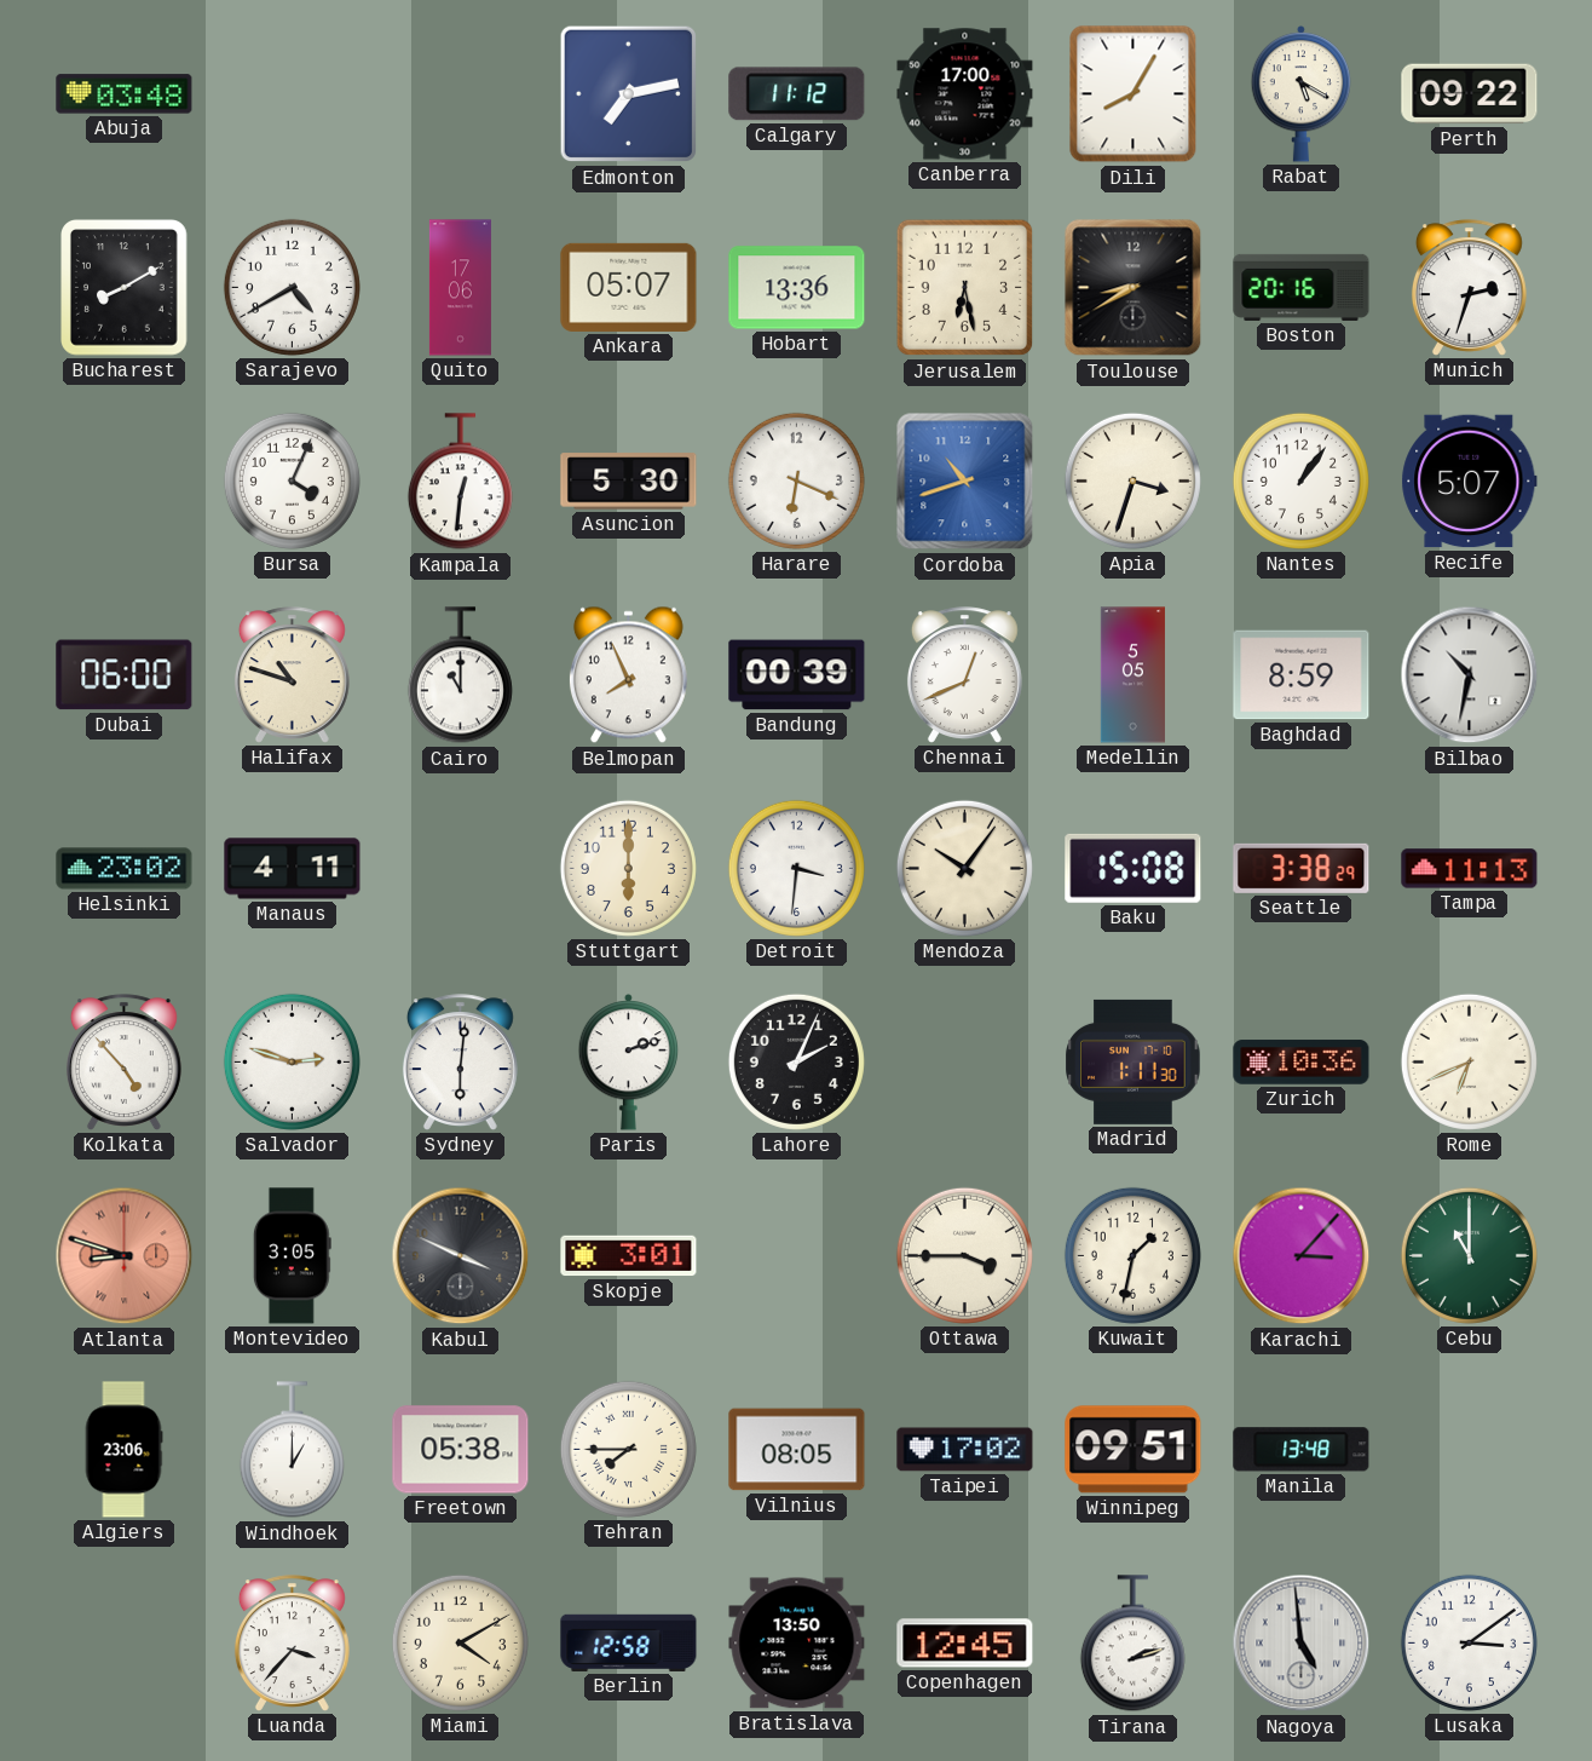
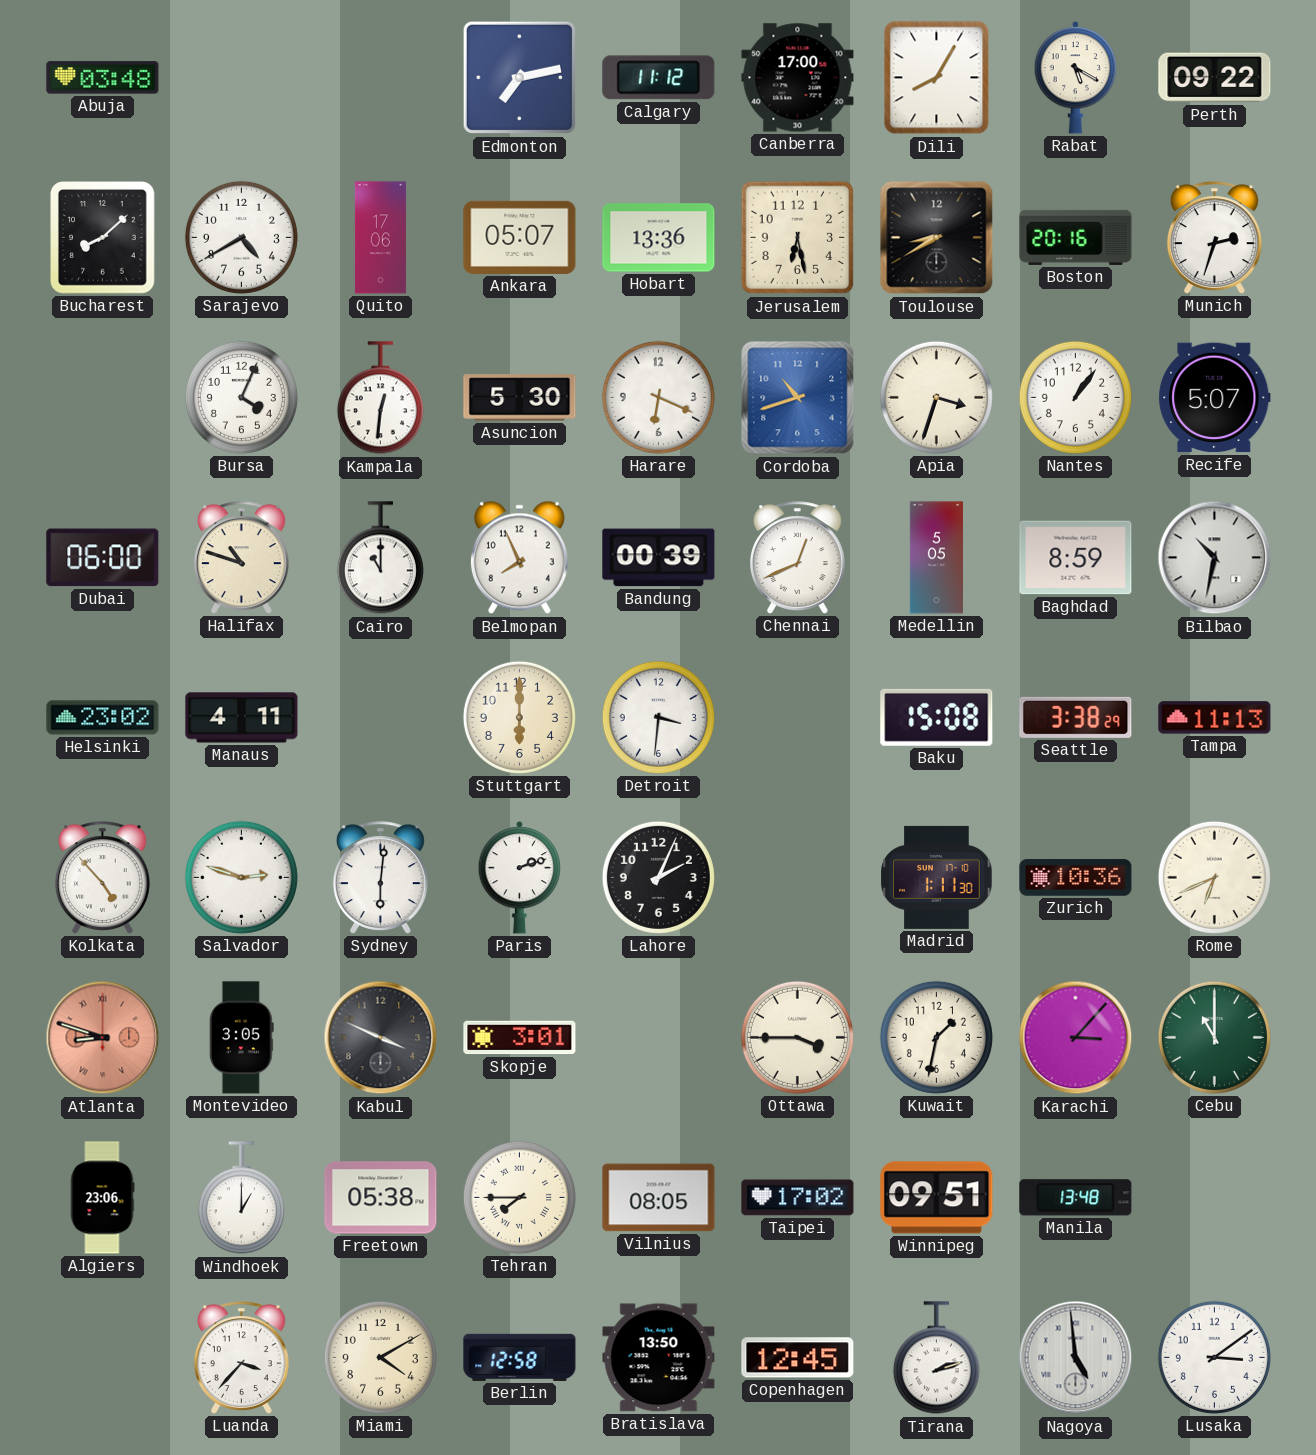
Bucharest: 8:10 -> 8:08 (103, 238)
Mendoza: 10:06 -> none (964, 868)
